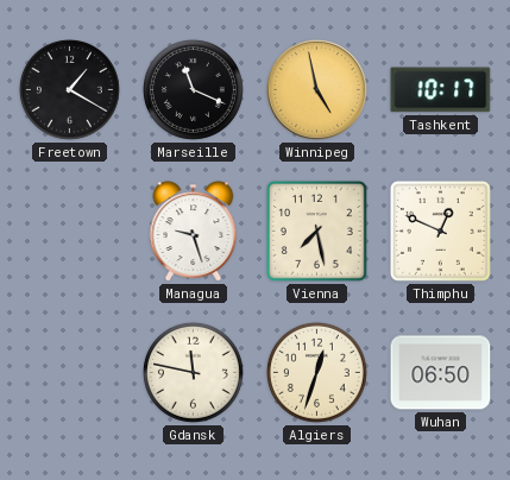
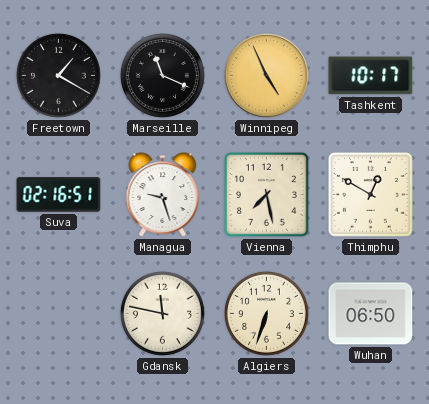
Winnipeg: 4:58 -> 4:56 (267, 76)
Suva: none -> 02:16 (59, 195)
Thimphu: 12:49 -> 12:50 (370, 194)
Algiers: 12:33 -> 6:33 (266, 313)
